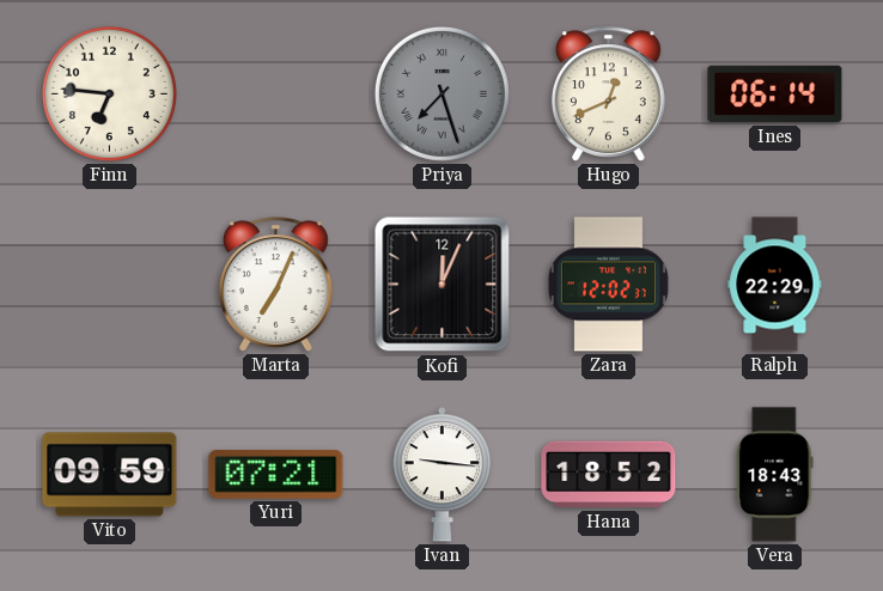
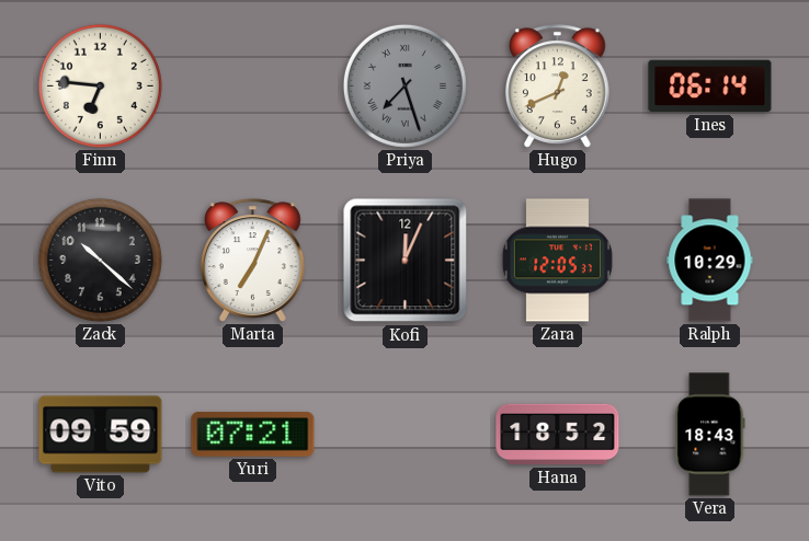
Zack: none -> 10:22 (100, 260)
Zara: 12:02 -> 12:05 (557, 261)
Ralph: 22:29 -> 10:29 (710, 261)
Ivan: 9:16 -> none (443, 475)
